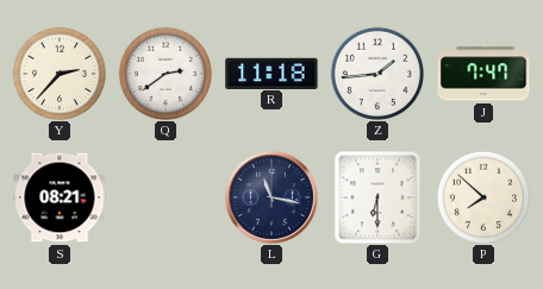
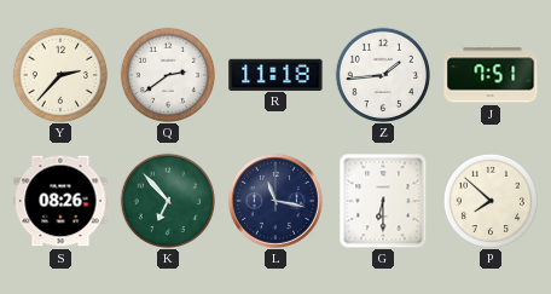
J: 7:47 -> 7:51 (491, 75)
S: 08:21 -> 08:26 (60, 201)
K: none -> 6:53 (167, 200)
